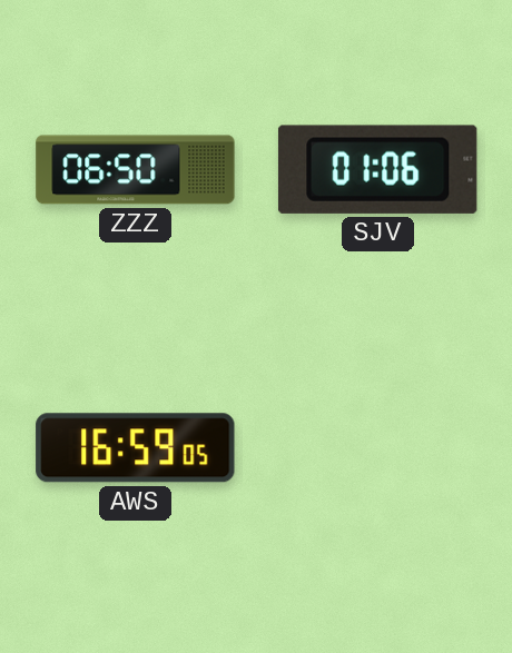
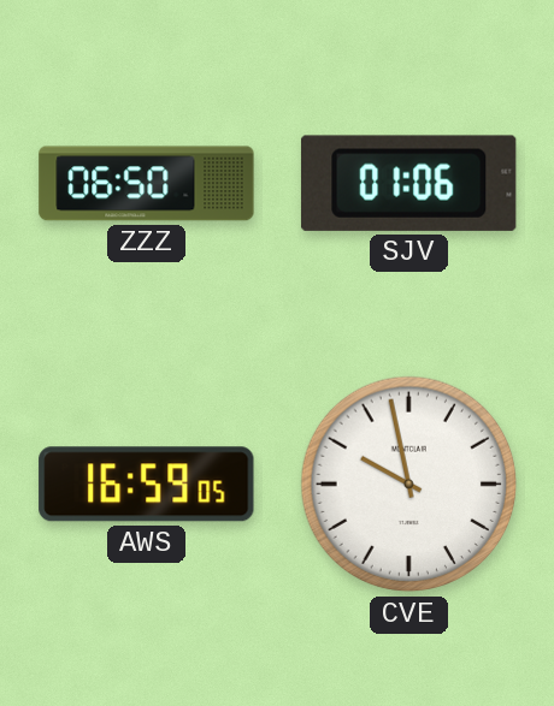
CVE: none -> 9:58 (409, 485)
